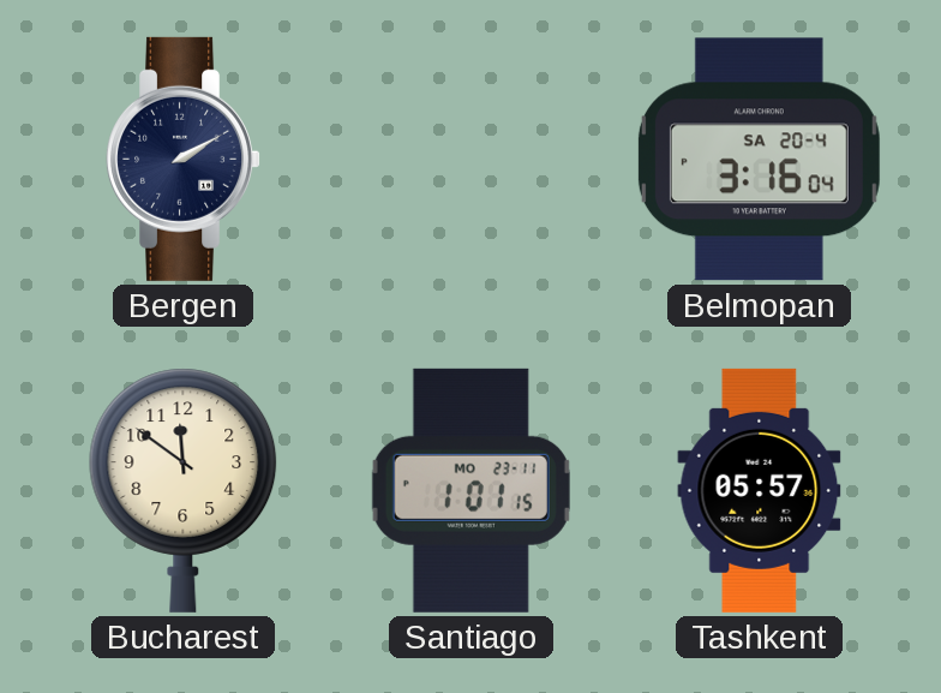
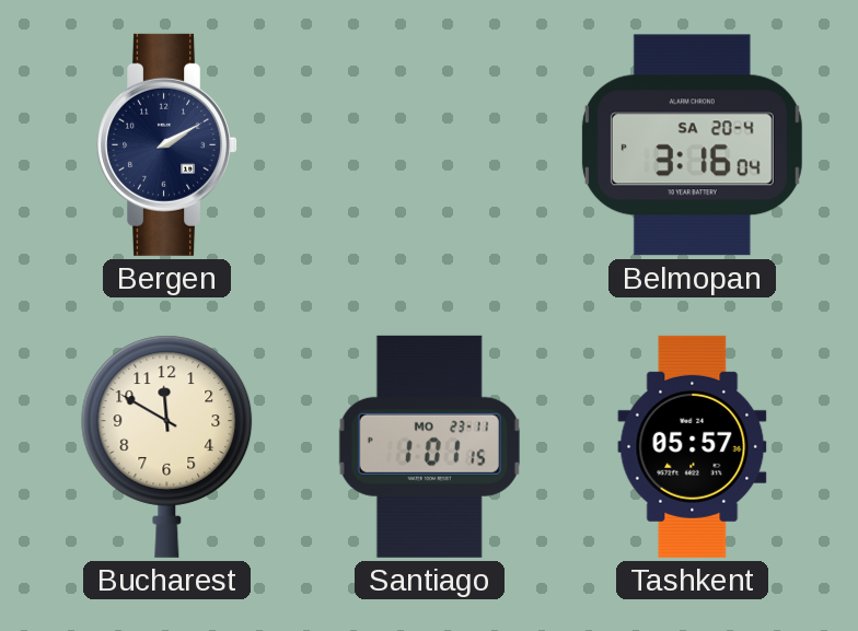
Bucharest: 11:51 -> 11:50 (167, 446)
